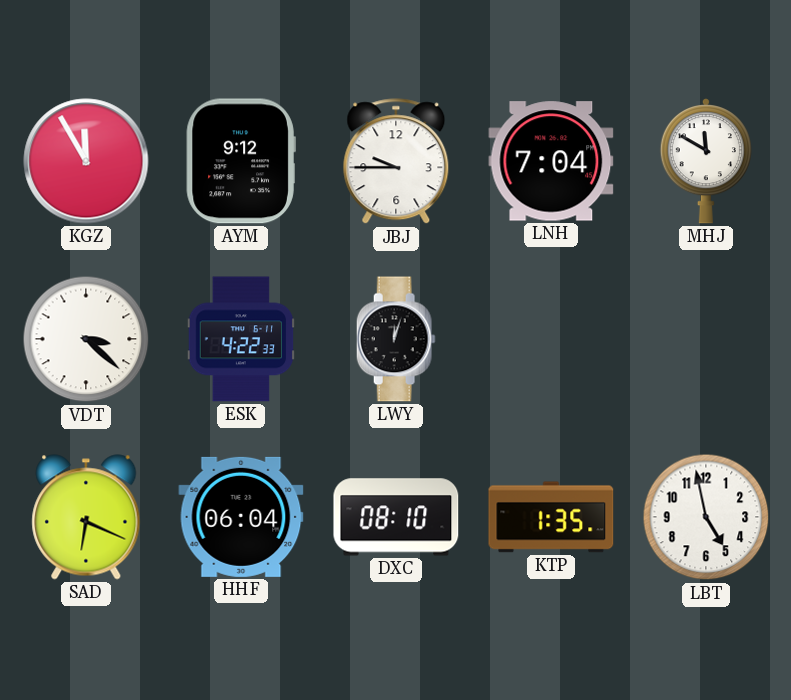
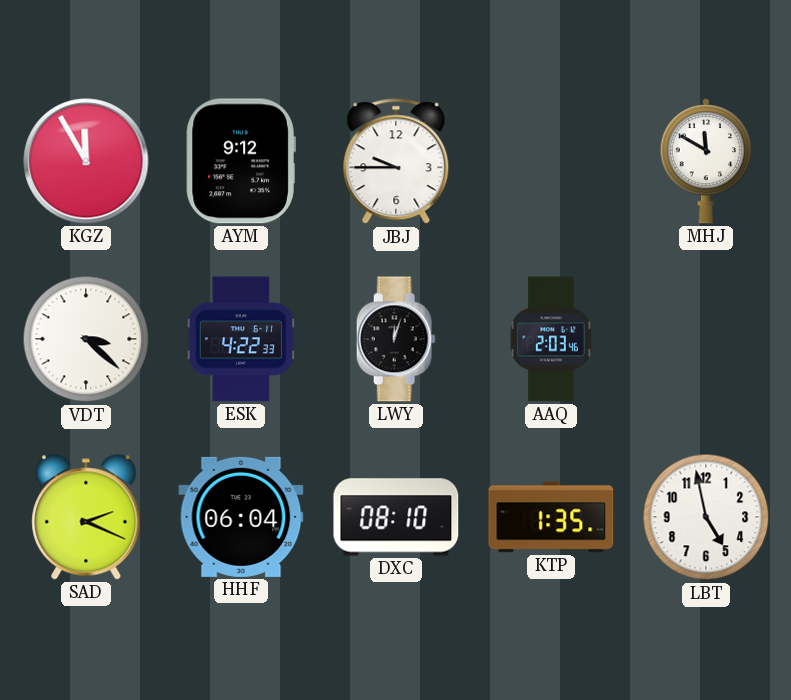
LNH: 7:04 -> none (551, 161)
AAQ: none -> 2:03 (551, 339)
SAD: 6:19 -> 2:19 (86, 517)
